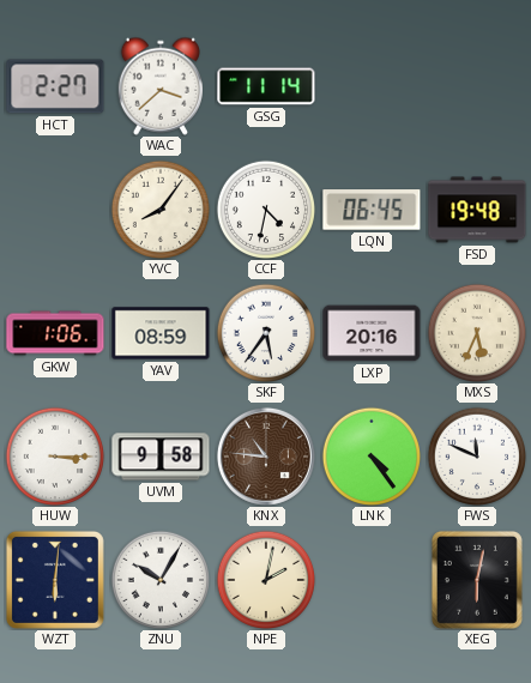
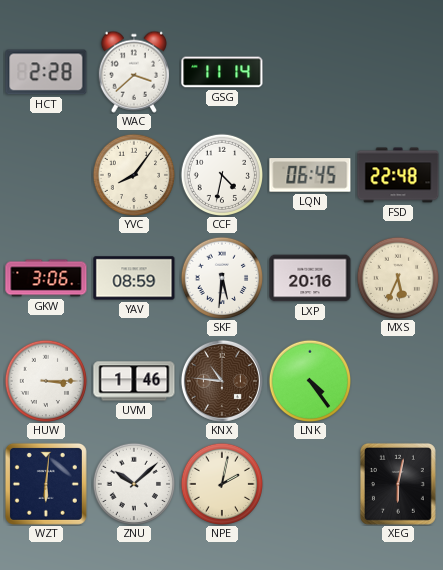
HCT: 2:27 -> 2:28 (46, 72)
FSD: 19:48 -> 22:48 (398, 175)
GKW: 1:06 -> 3:06 (46, 278)
SKF: 5:36 -> 5:31 (221, 277)
UVM: 9:58 -> 1:46 (134, 381)
FWS: 11:49 -> none (476, 455)
ZNU: 10:05 -> 10:08 (133, 483)
